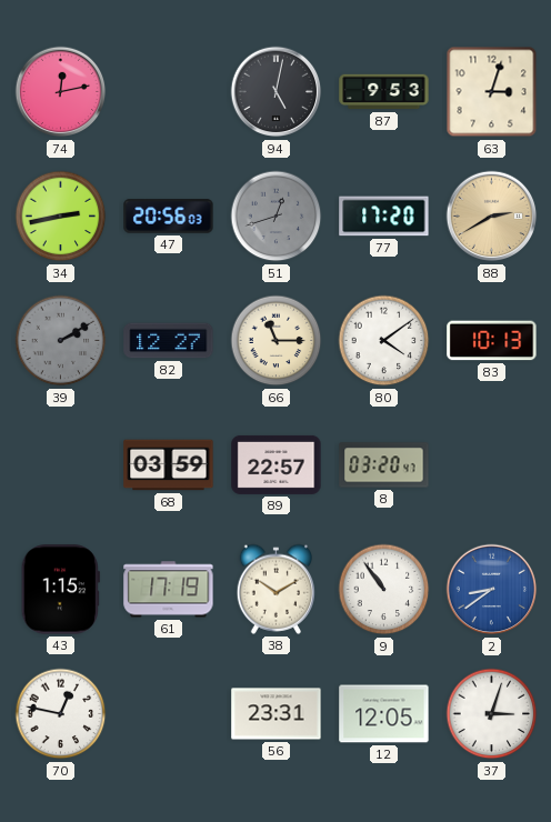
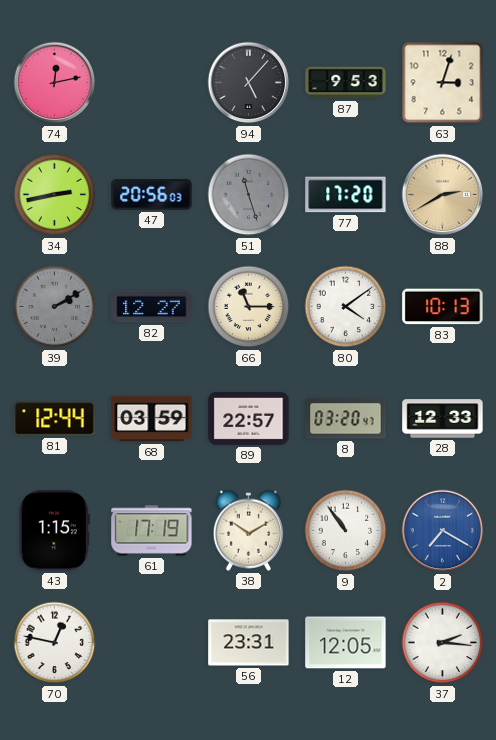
94: 5:02 -> 5:07 (249, 83)
51: 12:42 -> 11:27 (249, 195)
81: none -> 12:44 (55, 419)
28: none -> 12:33 (443, 419)
2: 8:39 -> 7:20 (443, 531)
37: 3:03 -> 2:16 (443, 643)
